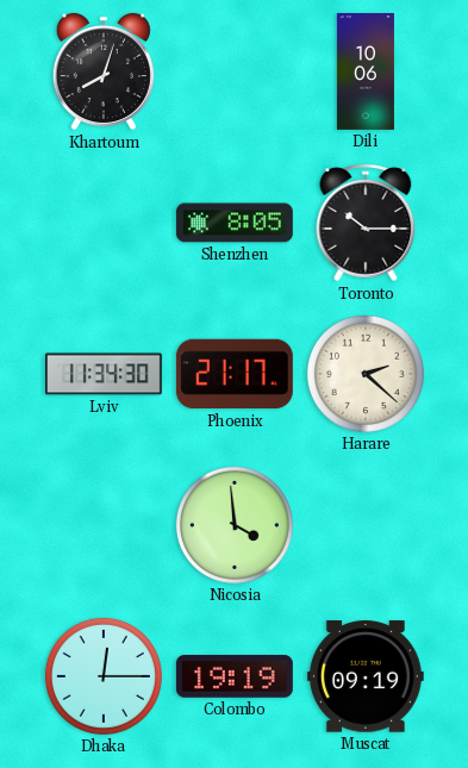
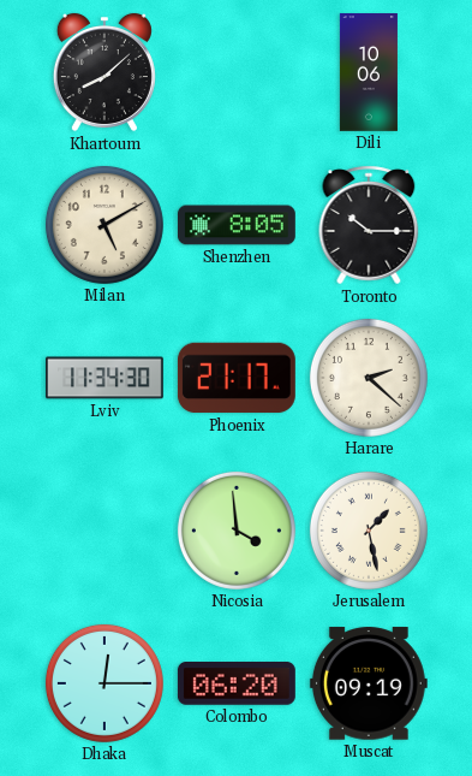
Khartoum: 8:03 -> 8:08 (104, 72)
Milan: none -> 5:10 (104, 225)
Jerusalem: none -> 1:28 (369, 531)
Colombo: 19:19 -> 06:20 (237, 685)
